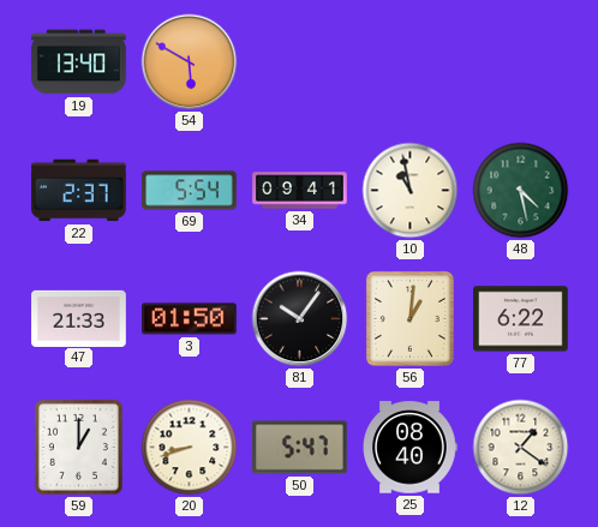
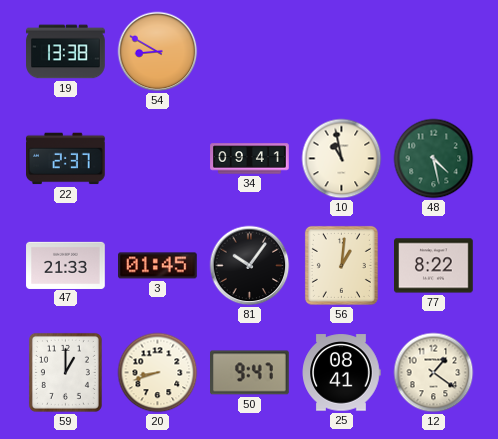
19: 13:40 -> 13:38 (66, 52)
54: 5:50 -> 8:50 (158, 52)
69: 5:54 -> none (190, 191)
3: 01:50 -> 01:45 (158, 266)
77: 6:22 -> 8:22 (434, 266)
50: 5:47 -> 9:47 (250, 373)
25: 08:40 -> 08:41 (341, 373)
